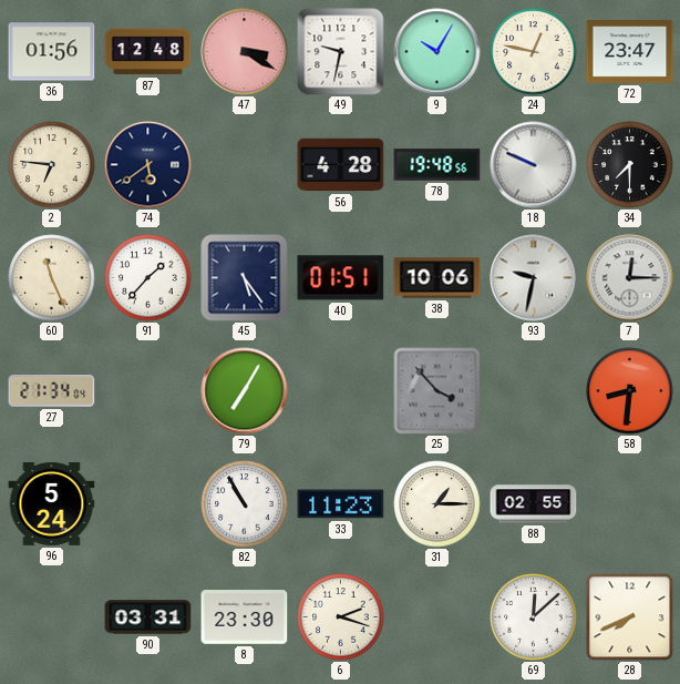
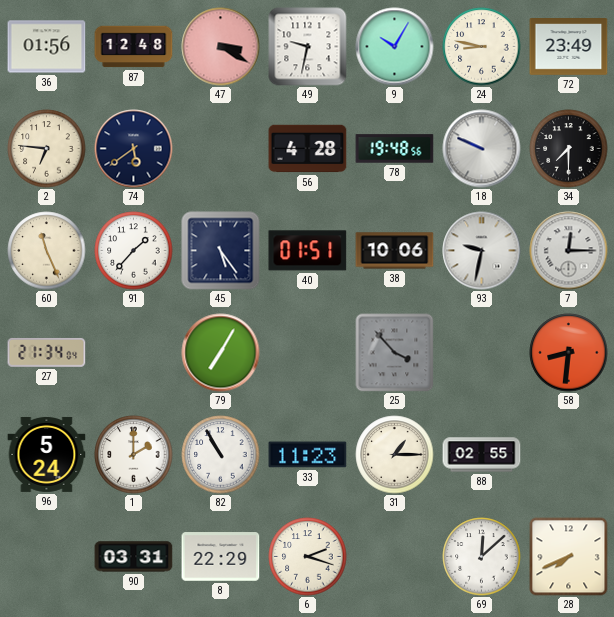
24: 12:47 -> 8:47 (482, 47)
72: 23:47 -> 23:49 (569, 47)
1: none -> 2:00 (134, 455)
8: 23:30 -> 22:29 (221, 557)
